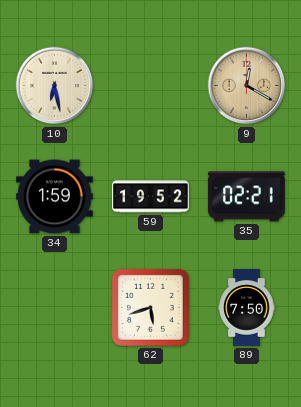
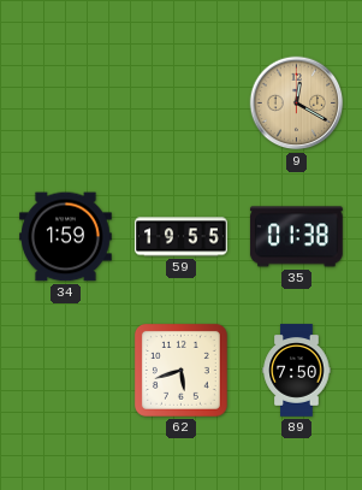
10: 6:28 -> none (55, 86)
59: 19:52 -> 19:55 (182, 237)
35: 02:21 -> 01:38 (297, 237)
